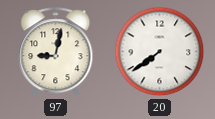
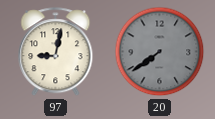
20 dial: white -> grey (160, 52)
